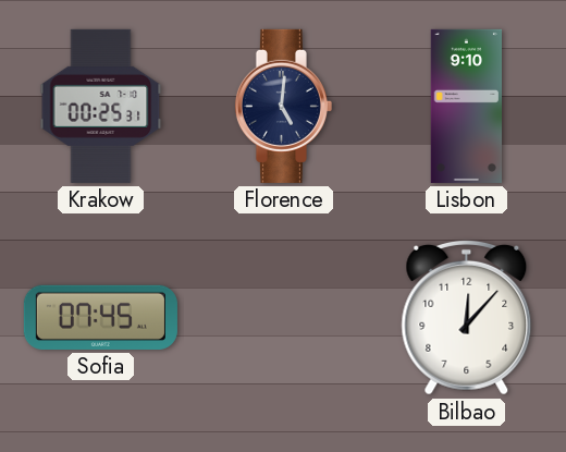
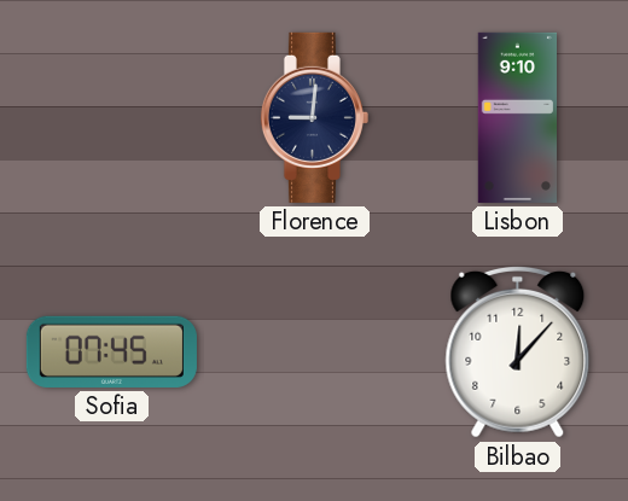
Krakow: 00:25 -> none (101, 106)
Florence: 5:01 -> 9:01 (314, 117)
